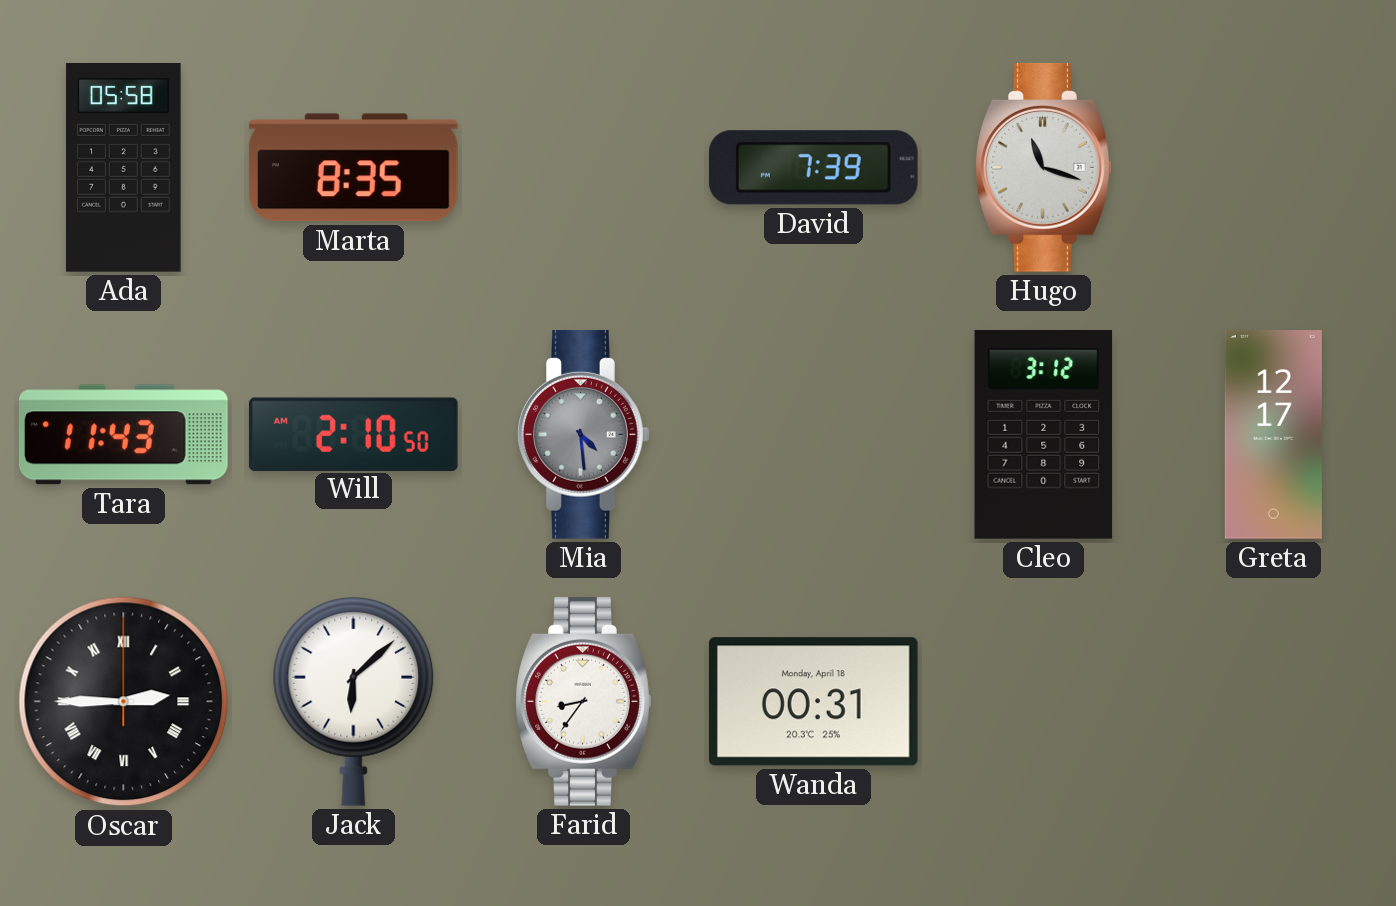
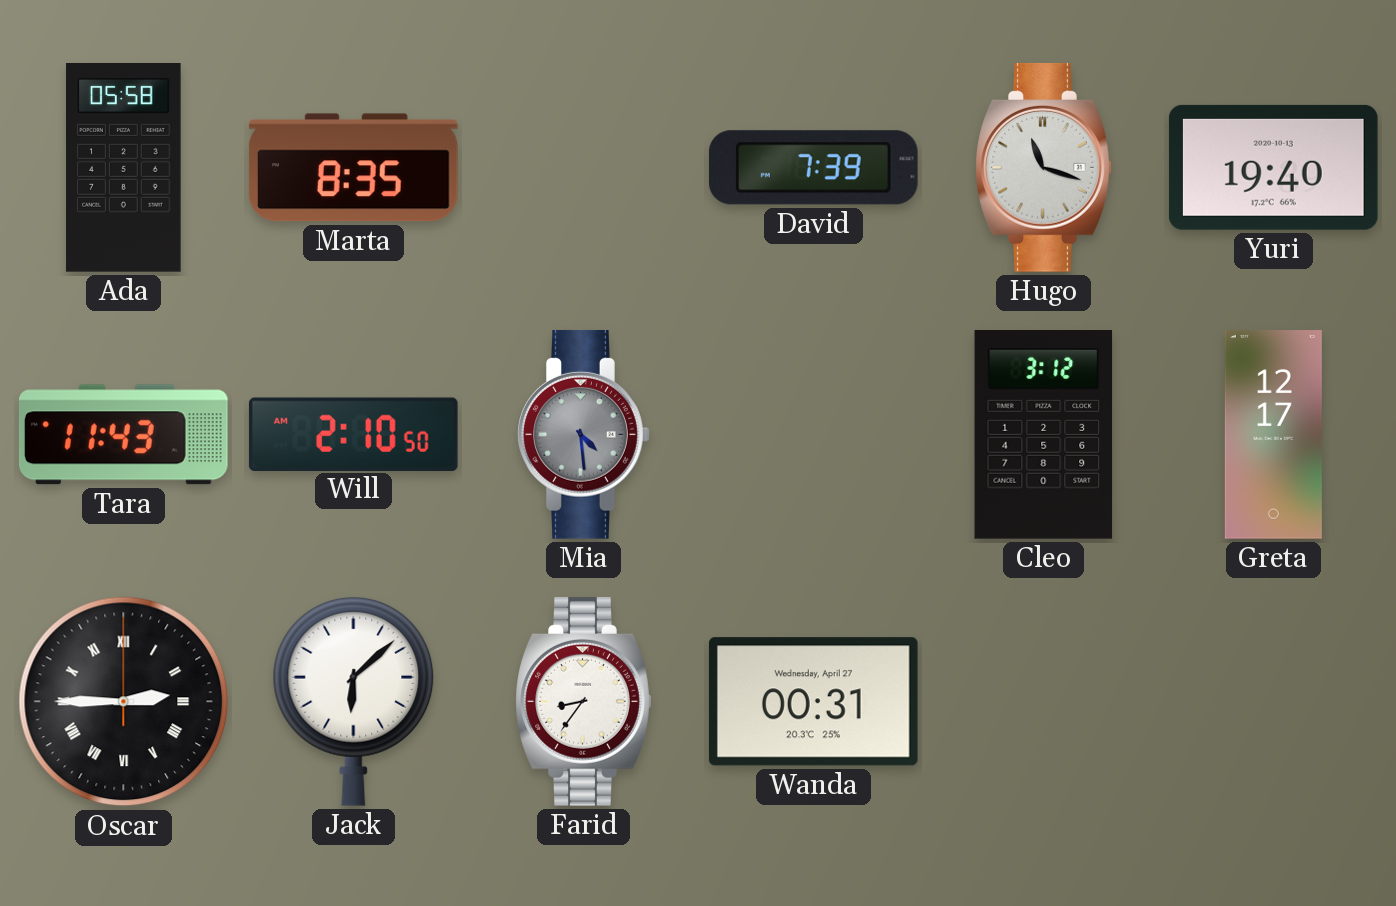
Yuri: none -> 19:40 (1273, 167)
Wanda date: Monday, April 18 -> Wednesday, April 27 (813, 702)
